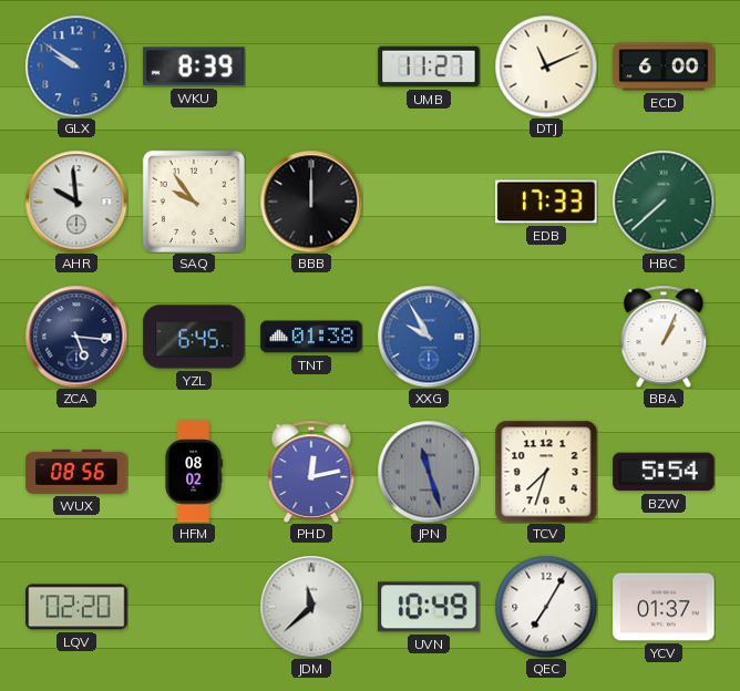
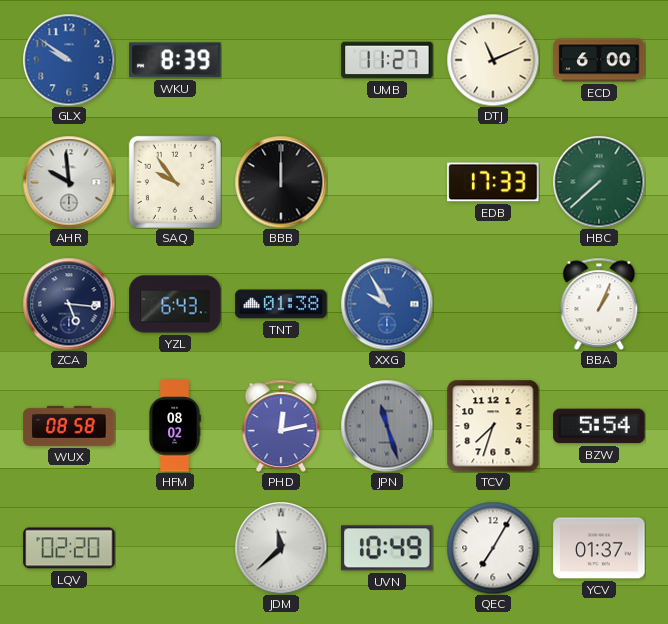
YZL: 6:45 -> 6:43 (175, 304)
WUX: 08:56 -> 08:58 (69, 426)
